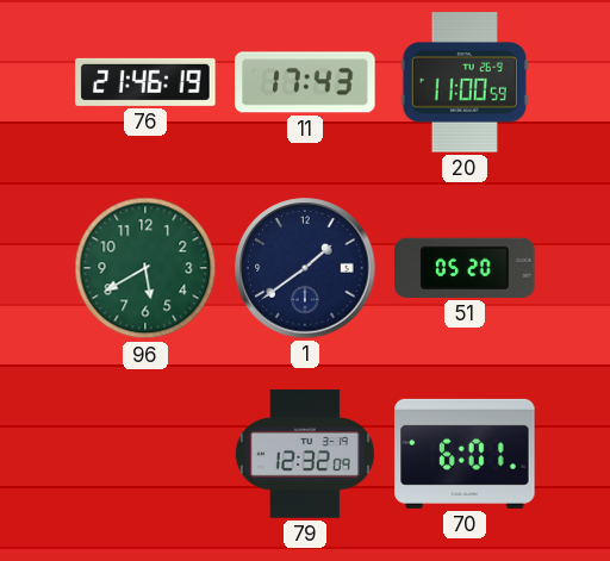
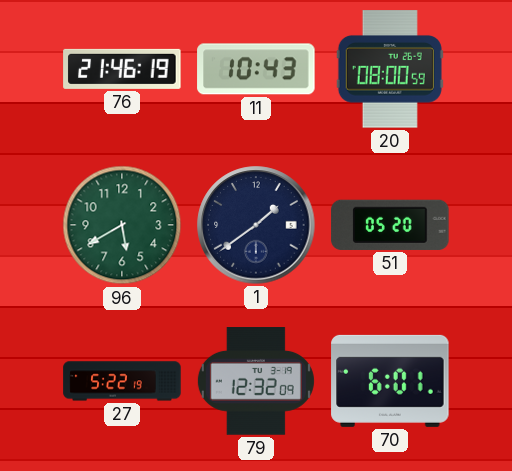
11: 17:43 -> 10:43 (256, 69)
20: 11:00 -> 08:00 (390, 69)
27: none -> 5:22 (122, 381)
